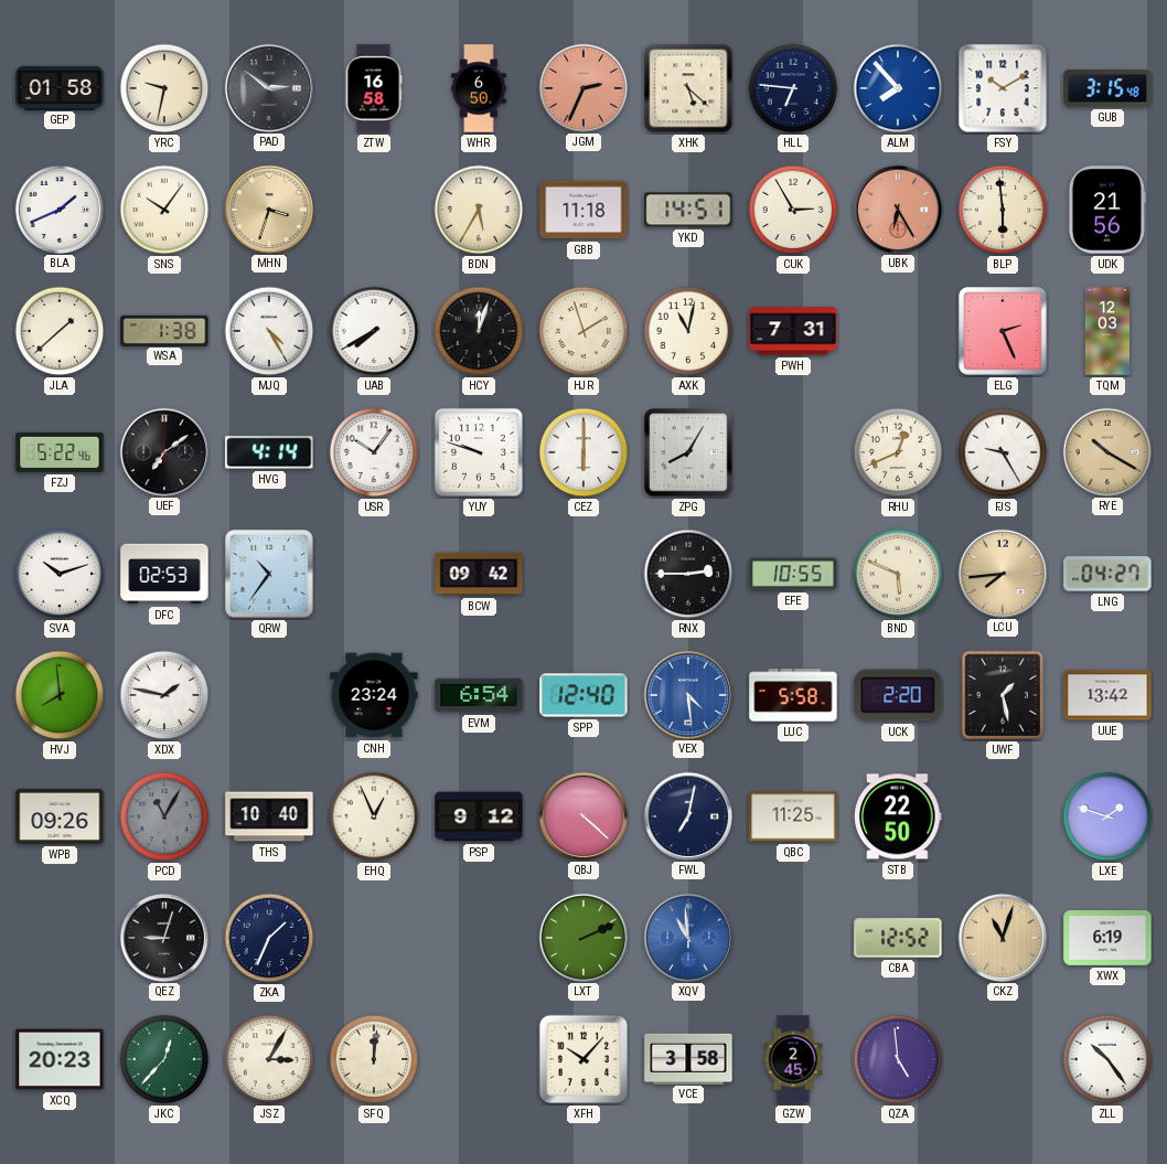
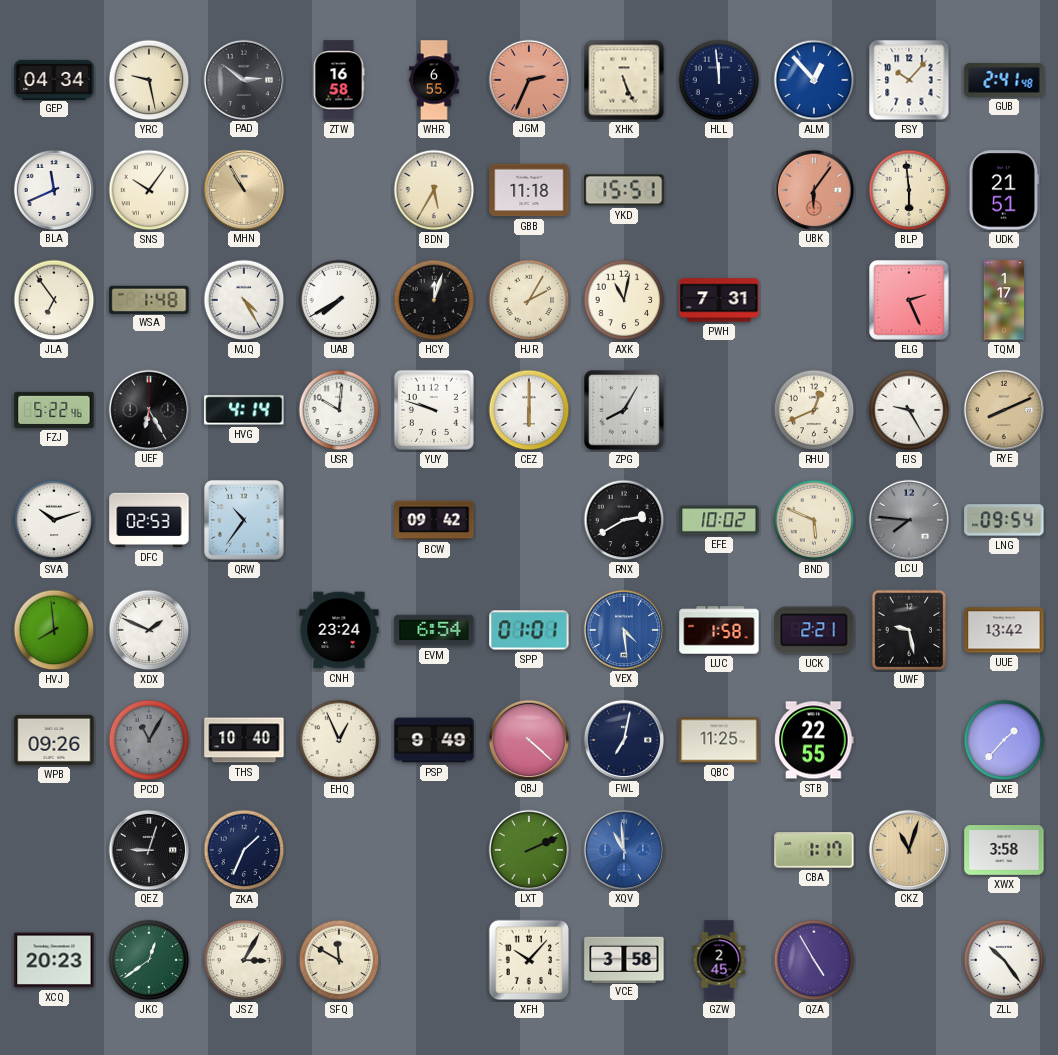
GEP: 01:58 -> 04:34 (54, 79)
YRC: 9:32 -> 9:28 (149, 80)
WHR: 6:50 -> 6:55 (434, 80)
XHK: 5:22 -> 5:26 (624, 80)
HLL: 6:46 -> 11:59 (719, 80)
ALM: 7:53 -> 12:53 (814, 80)
FSY: 10:10 -> 10:07 (909, 80)
GUB: 3:15 -> 2:41 (1004, 80)
BLA: 1:41 -> 11:41 (53, 189)
MHN: 3:33 -> 10:55 (243, 189)
YKD: 14:51 -> 15:51 (624, 190)
CUK: 2:55 -> none (793, 210)
UBK: 6:25 -> 6:06 (813, 189)
UDK: 21:56 -> 21:51 (1004, 190)
JLA: 1:38 -> 6:54 (54, 300)
WSA: 1:38 -> 1:48 (149, 299)
HJR: 1:57 -> 2:05 (529, 300)
TQM: 12:03 -> 1:17 (1003, 300)
UEF: 7:09 -> 6:25 (148, 409)
USR: 10:06 -> 10:01 (339, 410)
RYE: 10:20 -> 8:11 (1003, 409)
RNX: 2:45 -> 2:40 (624, 520)
EFE: 10:55 -> 10:02 (719, 520)
LCU: 7:44 -> 7:46 (908, 519)
LCU dial: champagne -> grey (908, 519)
LNG: 04:27 -> 09:54 (1004, 520)
XDX: 1:47 -> 1:49 (149, 630)
SPP: 12:40 -> 01:01 (529, 630)
LUC: 5:58 -> 1:58 (719, 630)
UCK: 2:20 -> 2:21 (814, 630)
UWF: 1:28 -> 9:28 (908, 630)
PSP: 9:12 -> 9:49 (434, 740)
STB: 22:50 -> 22:55 (814, 740)
LXE: 1:48 -> 1:37 (1004, 740)
CBA: 12:52 -> 1:17 (814, 850)
XWX: 6:19 -> 3:58 (1004, 851)
JKC: 12:37 -> 12:39 (149, 960)
SFQ: 12:01 -> 11:50 (339, 960)
QZA: 4:59 -> 4:55 (814, 960)
